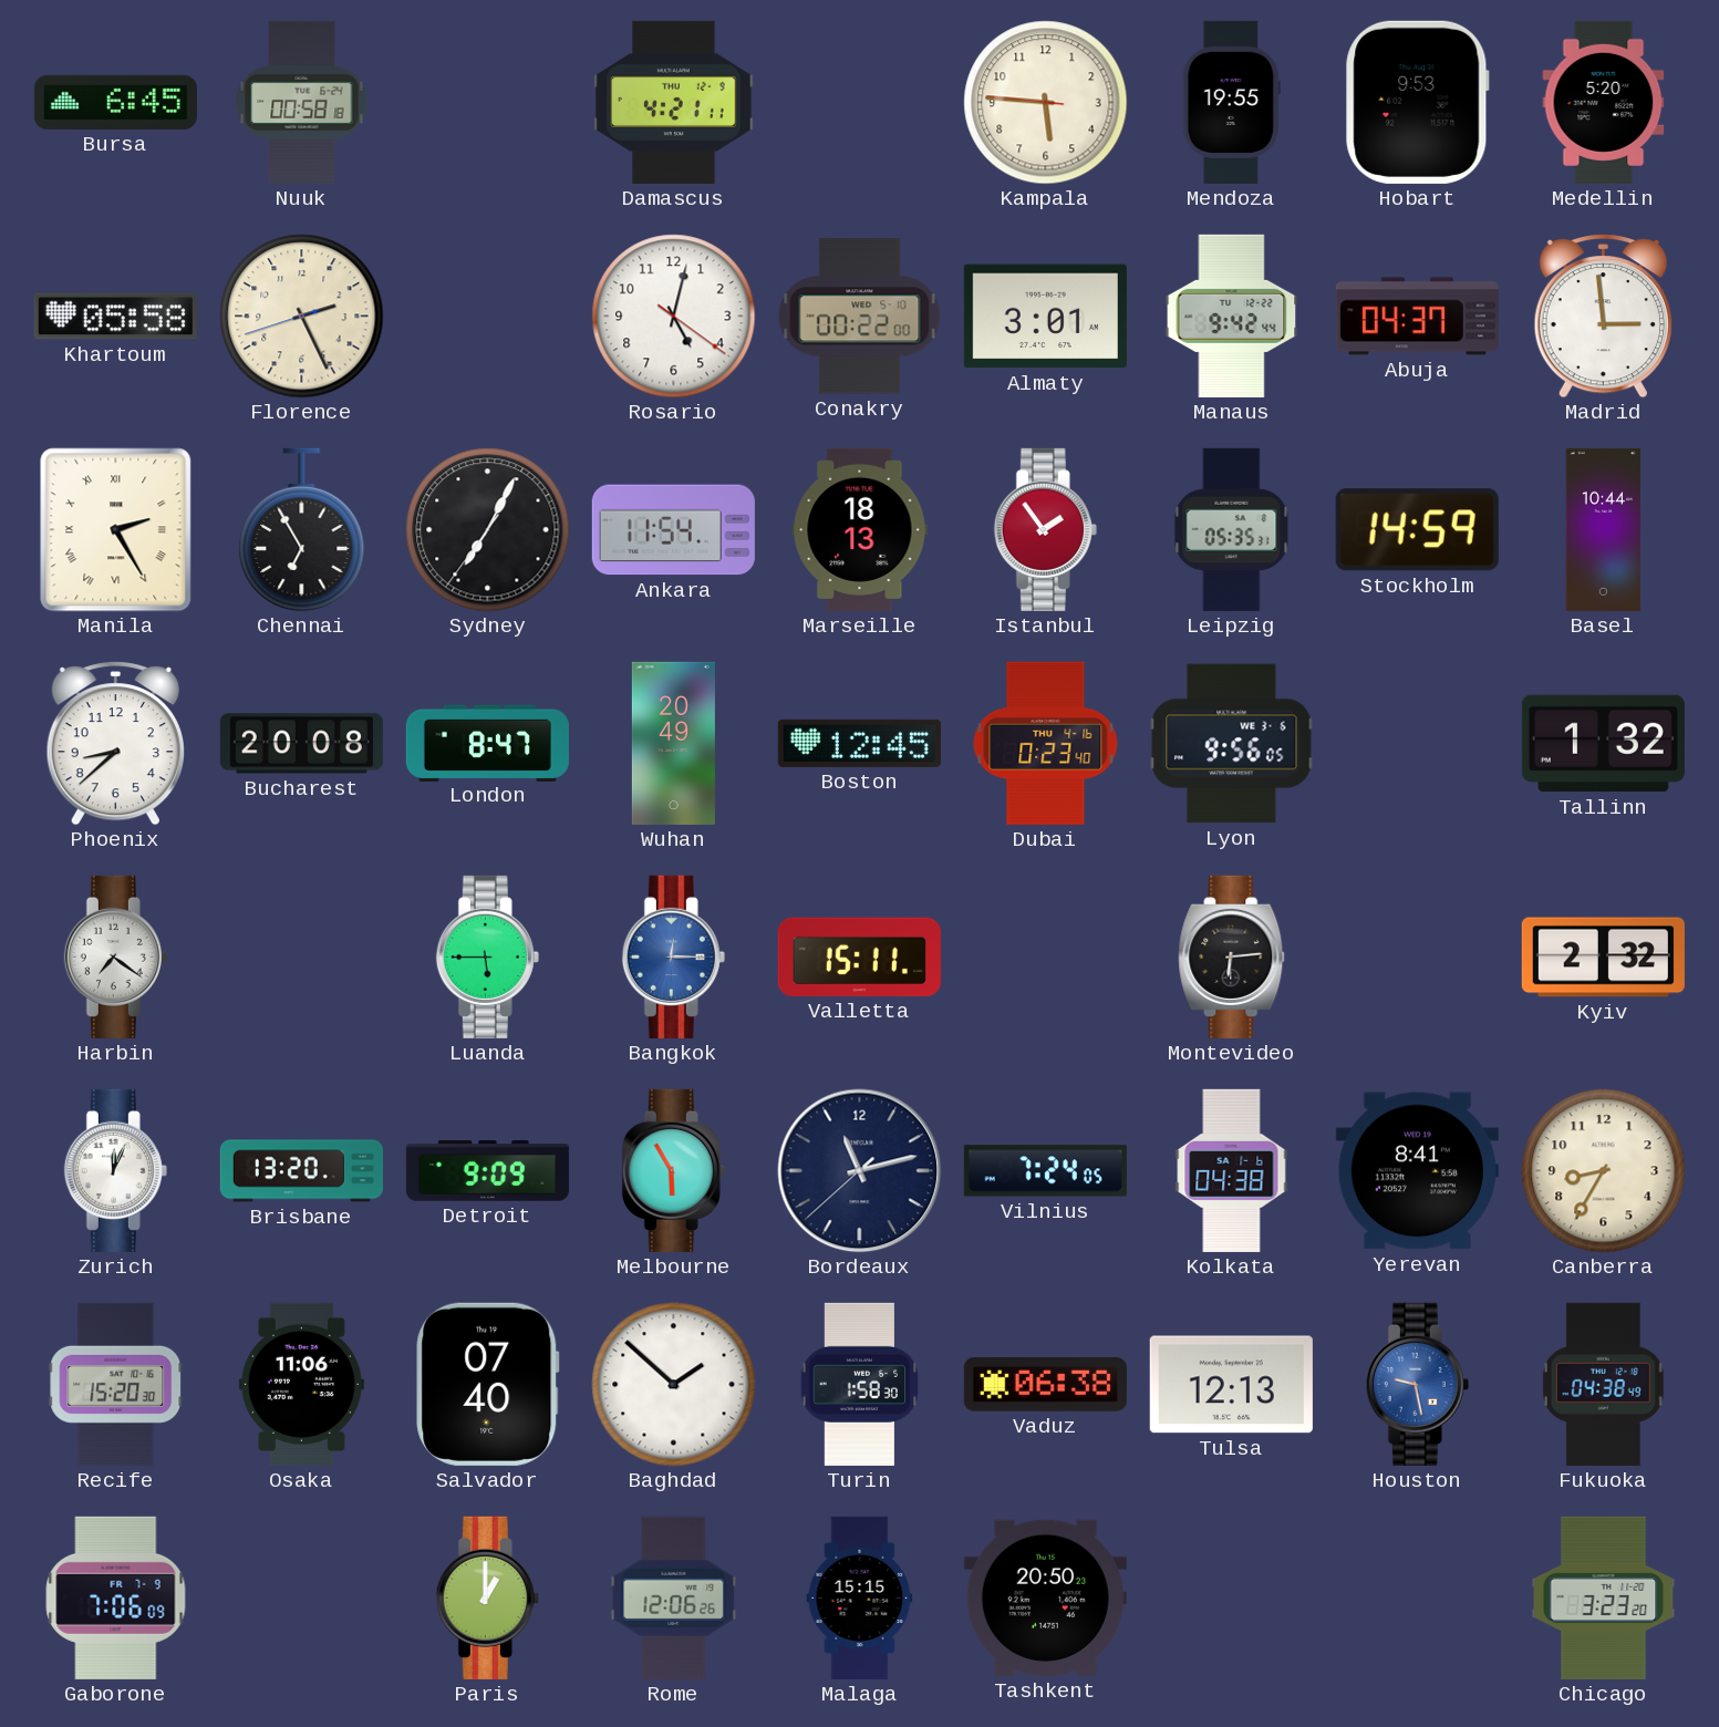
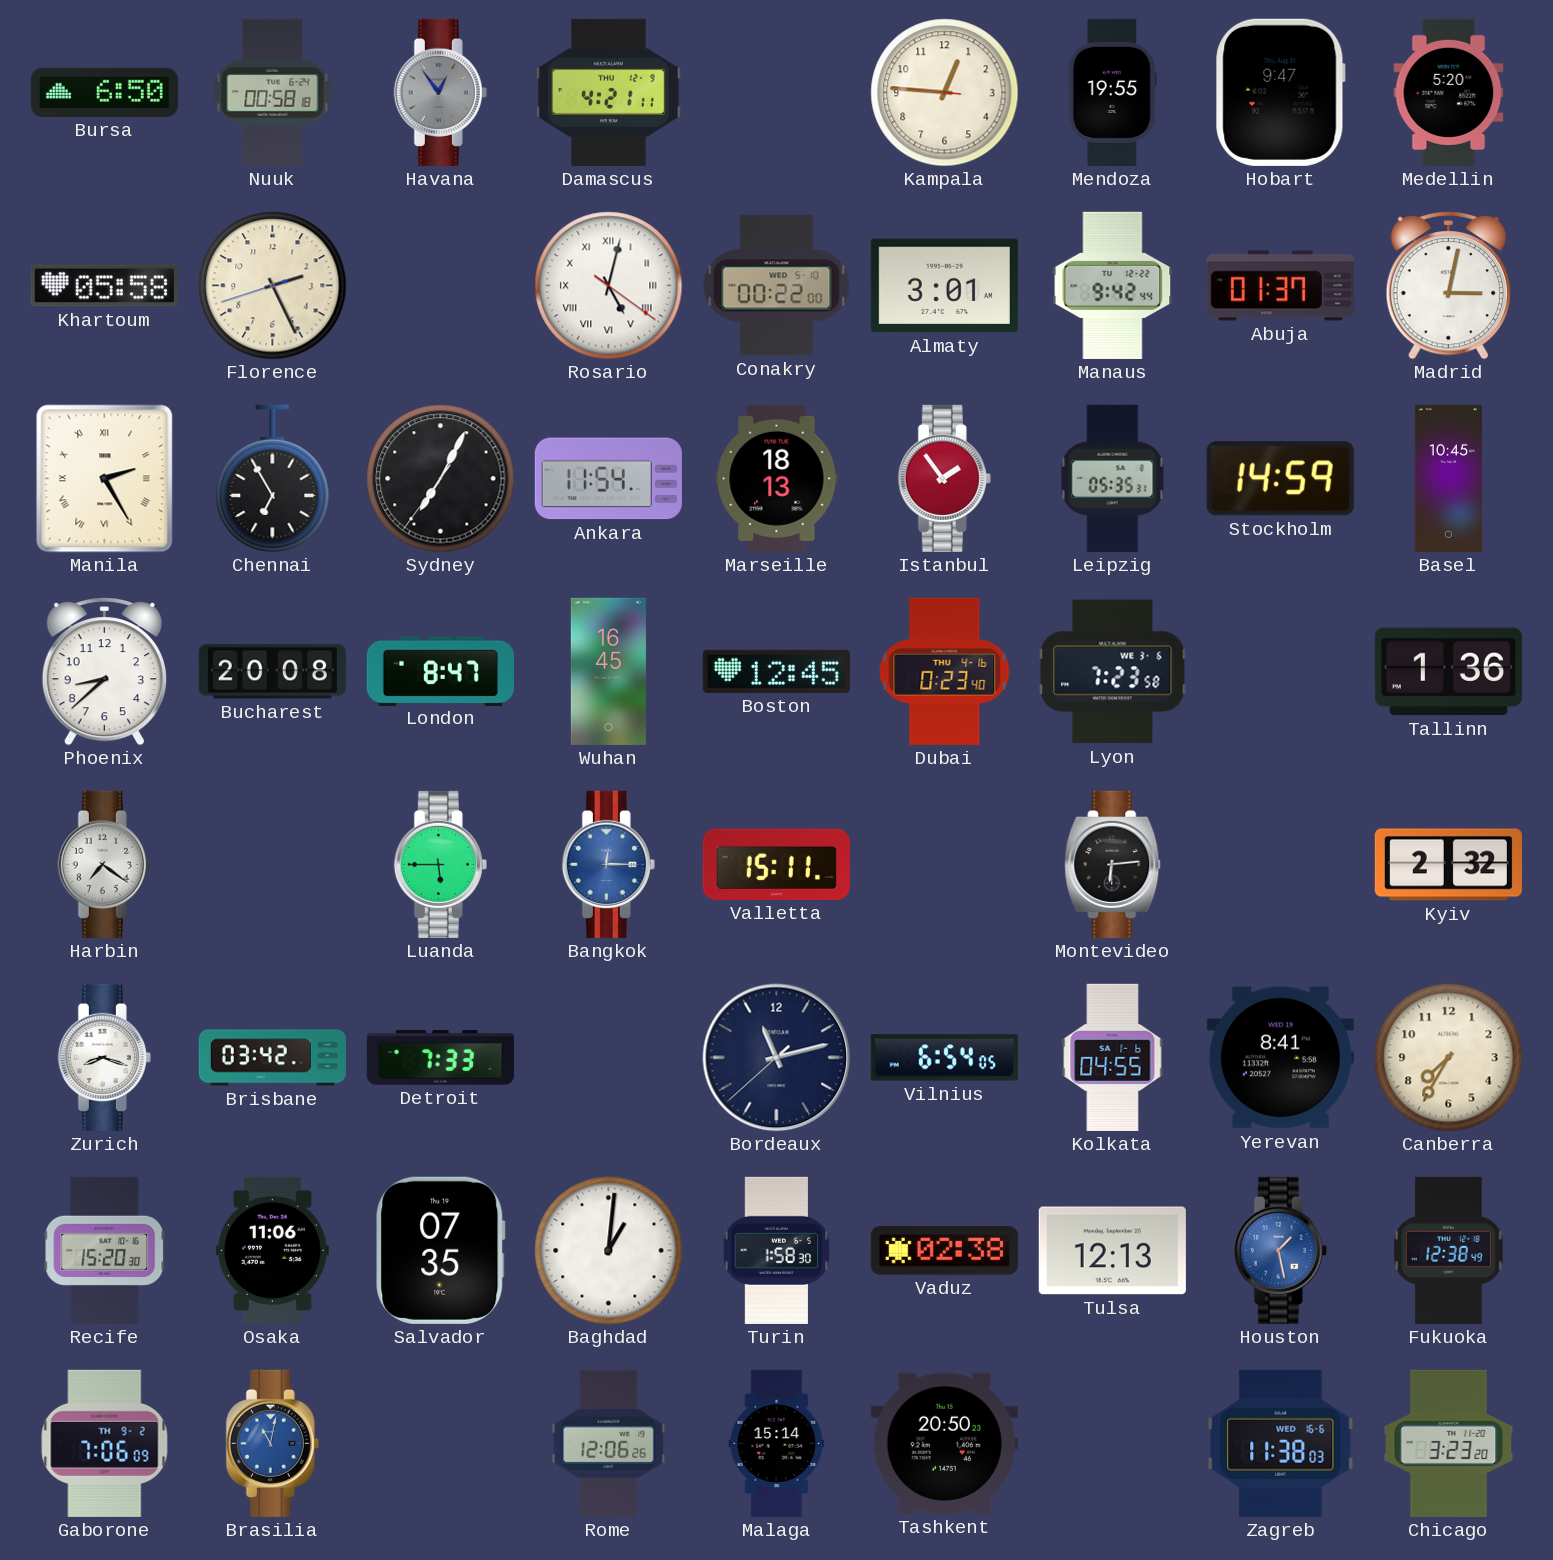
Bursa: 6:45 -> 6:50 (104, 92)
Havana: none -> 12:54 (440, 92)
Kampala: 5:45 -> 12:45 (945, 93)
Hobart: 9:53 -> 9:47 (1280, 92)
Rosario numerals: Arabic -> Roman (609, 286)
Abuja: 04:37 -> 01:37 (1280, 286)
Madrid: 2:59 -> 3:02 (1448, 286)
Basel: 10:44 -> 10:45 (1449, 478)
Wuhan: 20:49 -> 16:45 (608, 671)
Lyon: 9:56 -> 7:23 (1113, 672)
Tallinn: 1:32 -> 1:36 (1448, 672)
Zurich: 12:04 -> 8:18 (104, 1057)
Brisbane: 13:20 -> 03:42 (272, 1058)
Detroit: 9:09 -> 7:33 (440, 1058)
Melbourne: 5:55 -> none (673, 1170)
Vilnius: 7:24 -> 6:54 (944, 1058)
Kolkata: 04:38 -> 04:55 (1113, 1057)
Canberra: 8:35 -> 7:35 (1449, 1058)
Salvador: 07:40 -> 07:35 (441, 1250)
Baghdad: 1:52 -> 1:01 (609, 1251)
Vaduz: 06:38 -> 02:38 (944, 1251)
Houston: 9:28 -> 1:28 (1280, 1250)
Fukuoka: 04:38 -> 12:38 (1448, 1250)
Gaborone date: FR 7-9 -> TH 9-2 (105, 1443)
Brasilia: none -> 11:02 (272, 1443)
Paris: 1:00 -> none (487, 1597)
Malaga: 15:15 -> 15:14 (777, 1443)
Zagreb: none -> 11:38 (1281, 1443)
